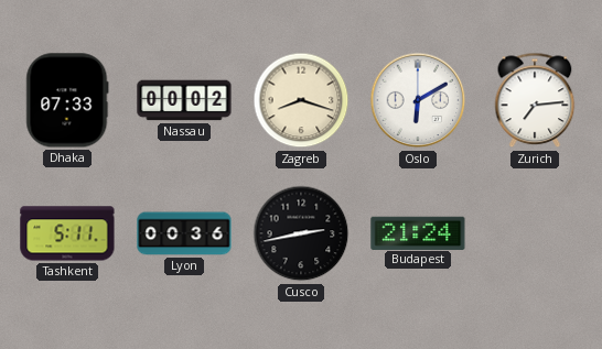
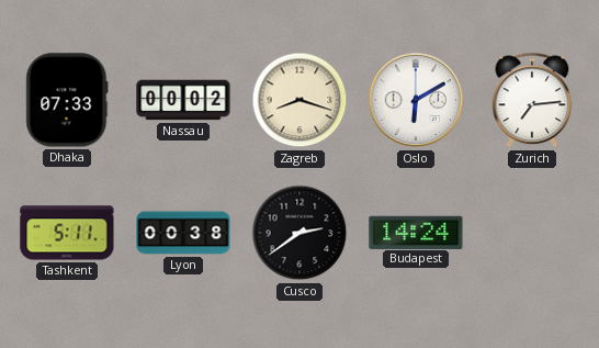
Lyon: 00:36 -> 00:38 (183, 233)
Cusco: 2:43 -> 2:39 (299, 233)
Budapest: 21:24 -> 14:24 (416, 232)
